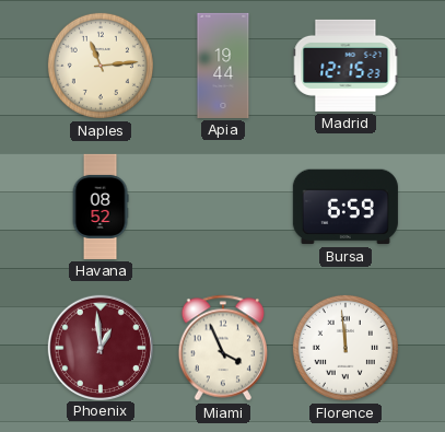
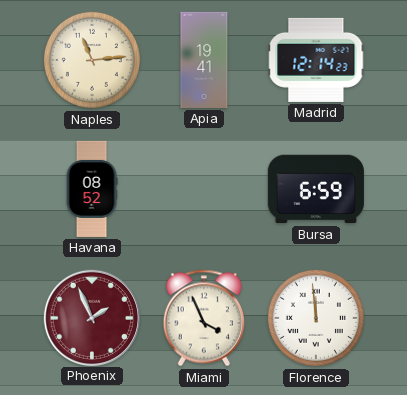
Apia: 19:44 -> 19:41 (204, 60)
Madrid: 12:15 -> 12:14 (316, 60)
Phoenix: 12:59 -> 1:56 (91, 317)
